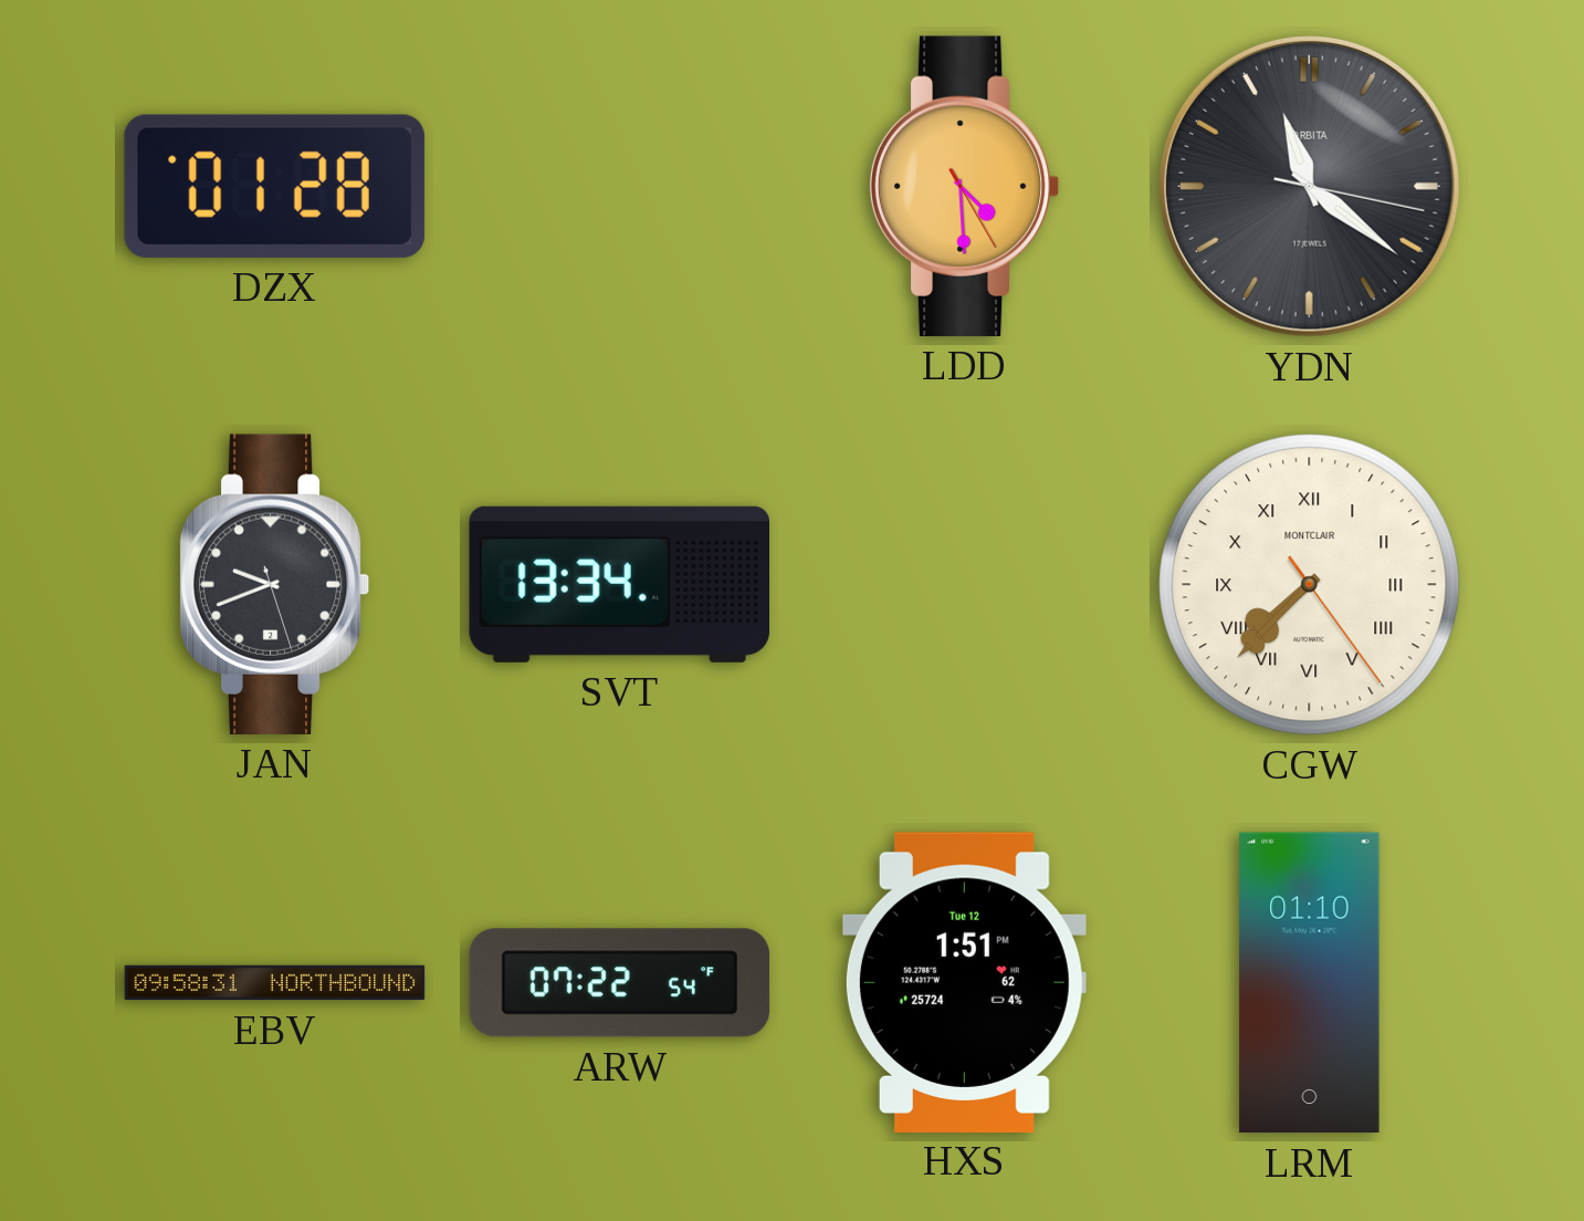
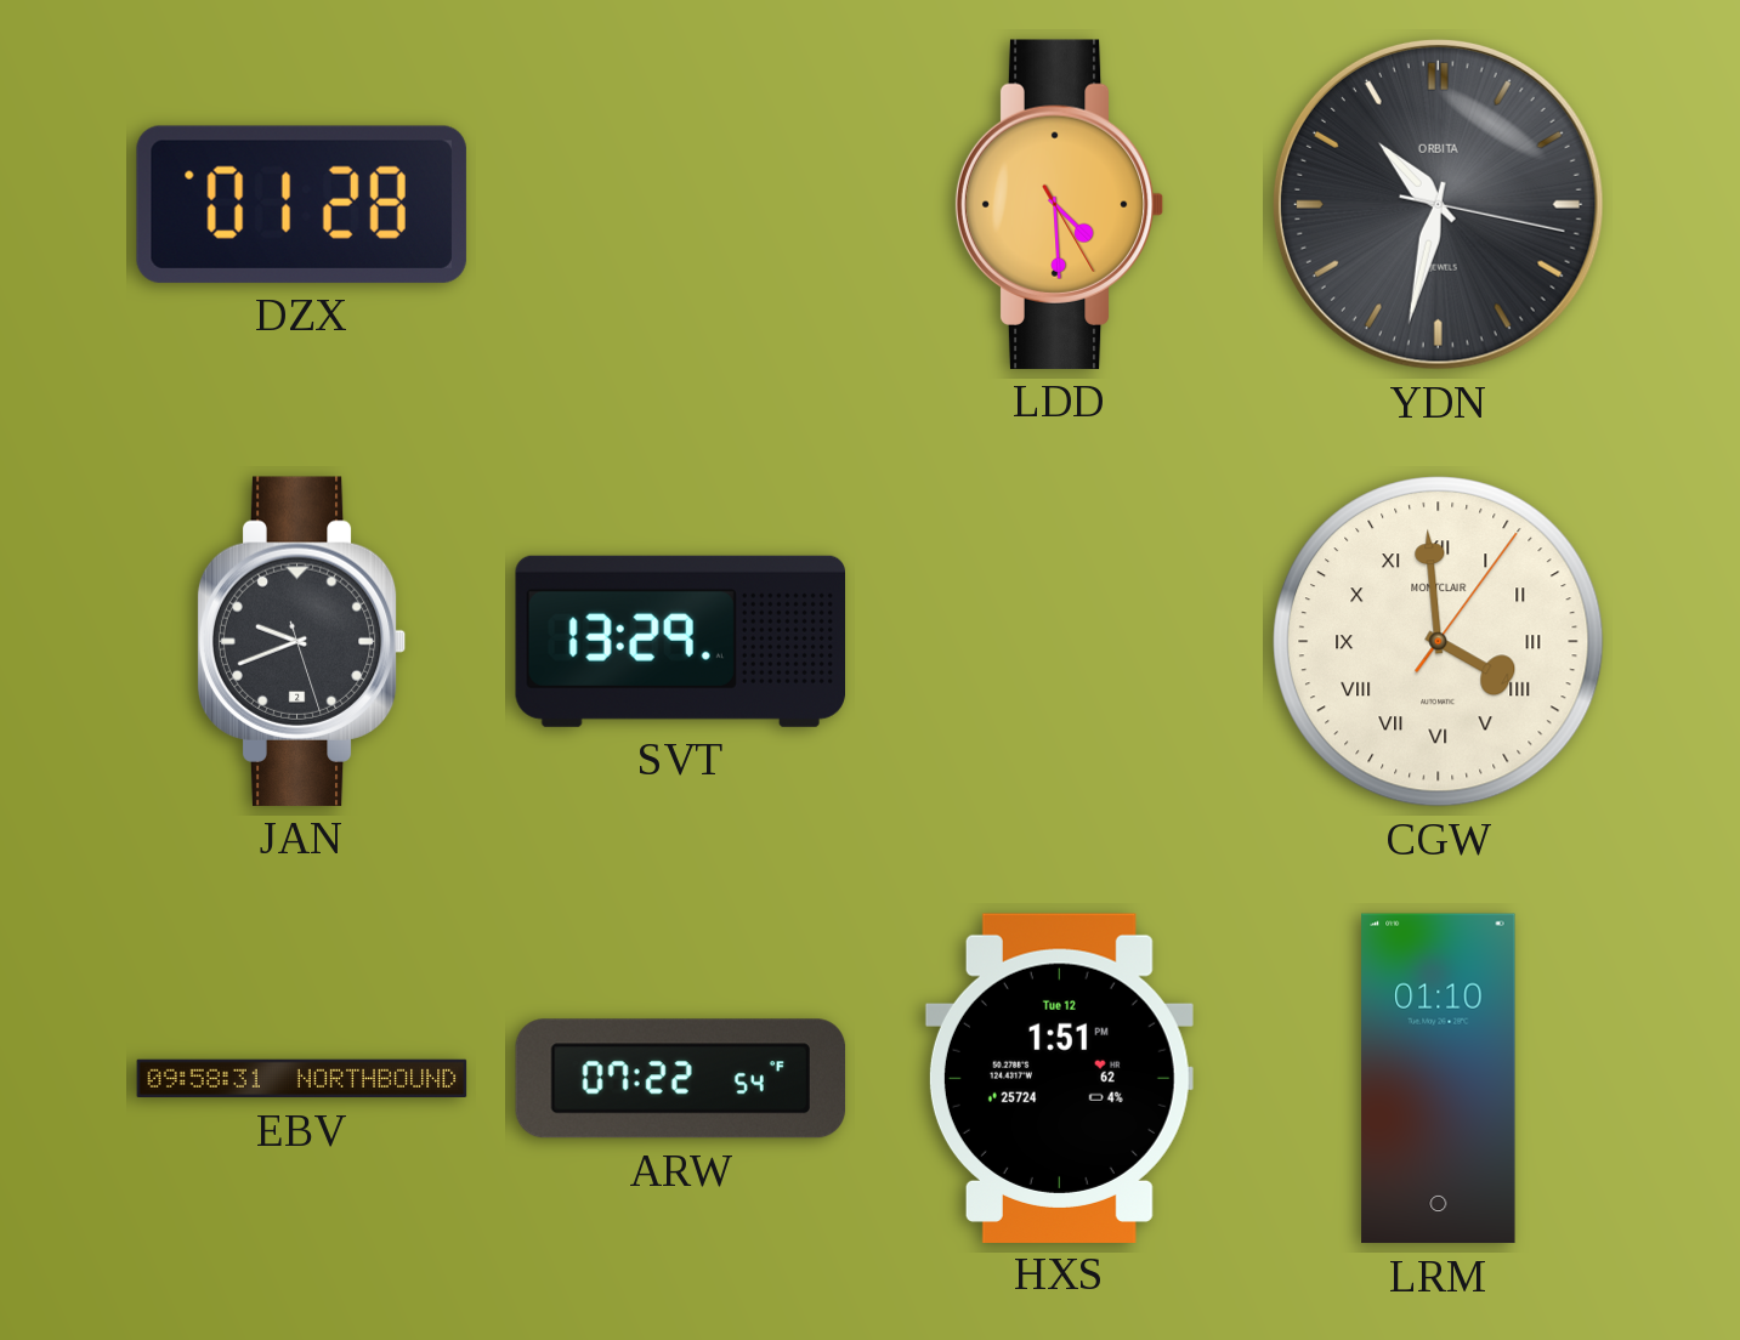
YDN: 11:21 -> 10:32 (1438, 204)
SVT: 13:34 -> 13:29 (680, 641)
CGW: 7:37 -> 3:59 (1439, 642)
